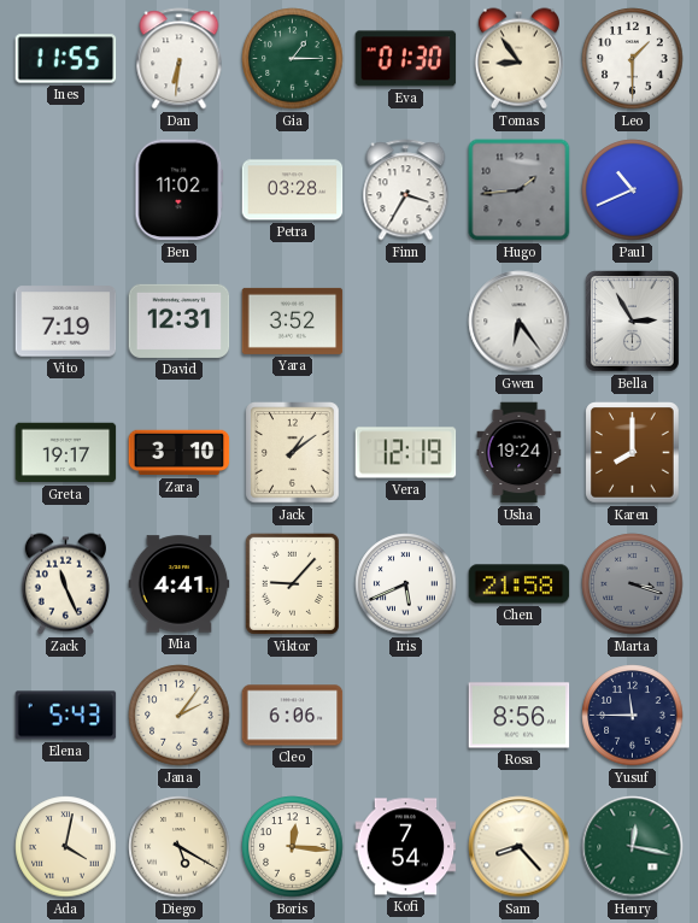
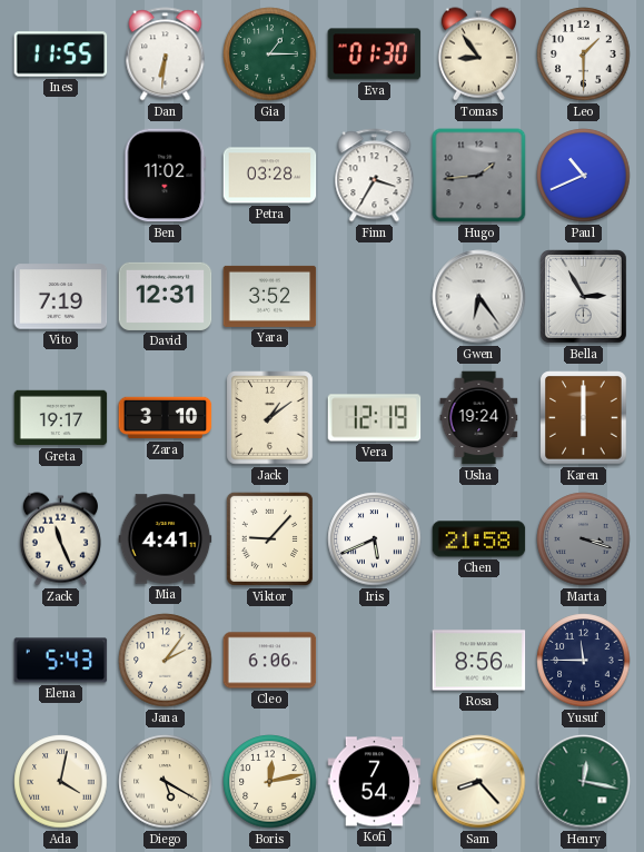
Karen: 8:00 -> 6:00 (584, 418)
Boris: 12:16 -> 12:13 (270, 782)
